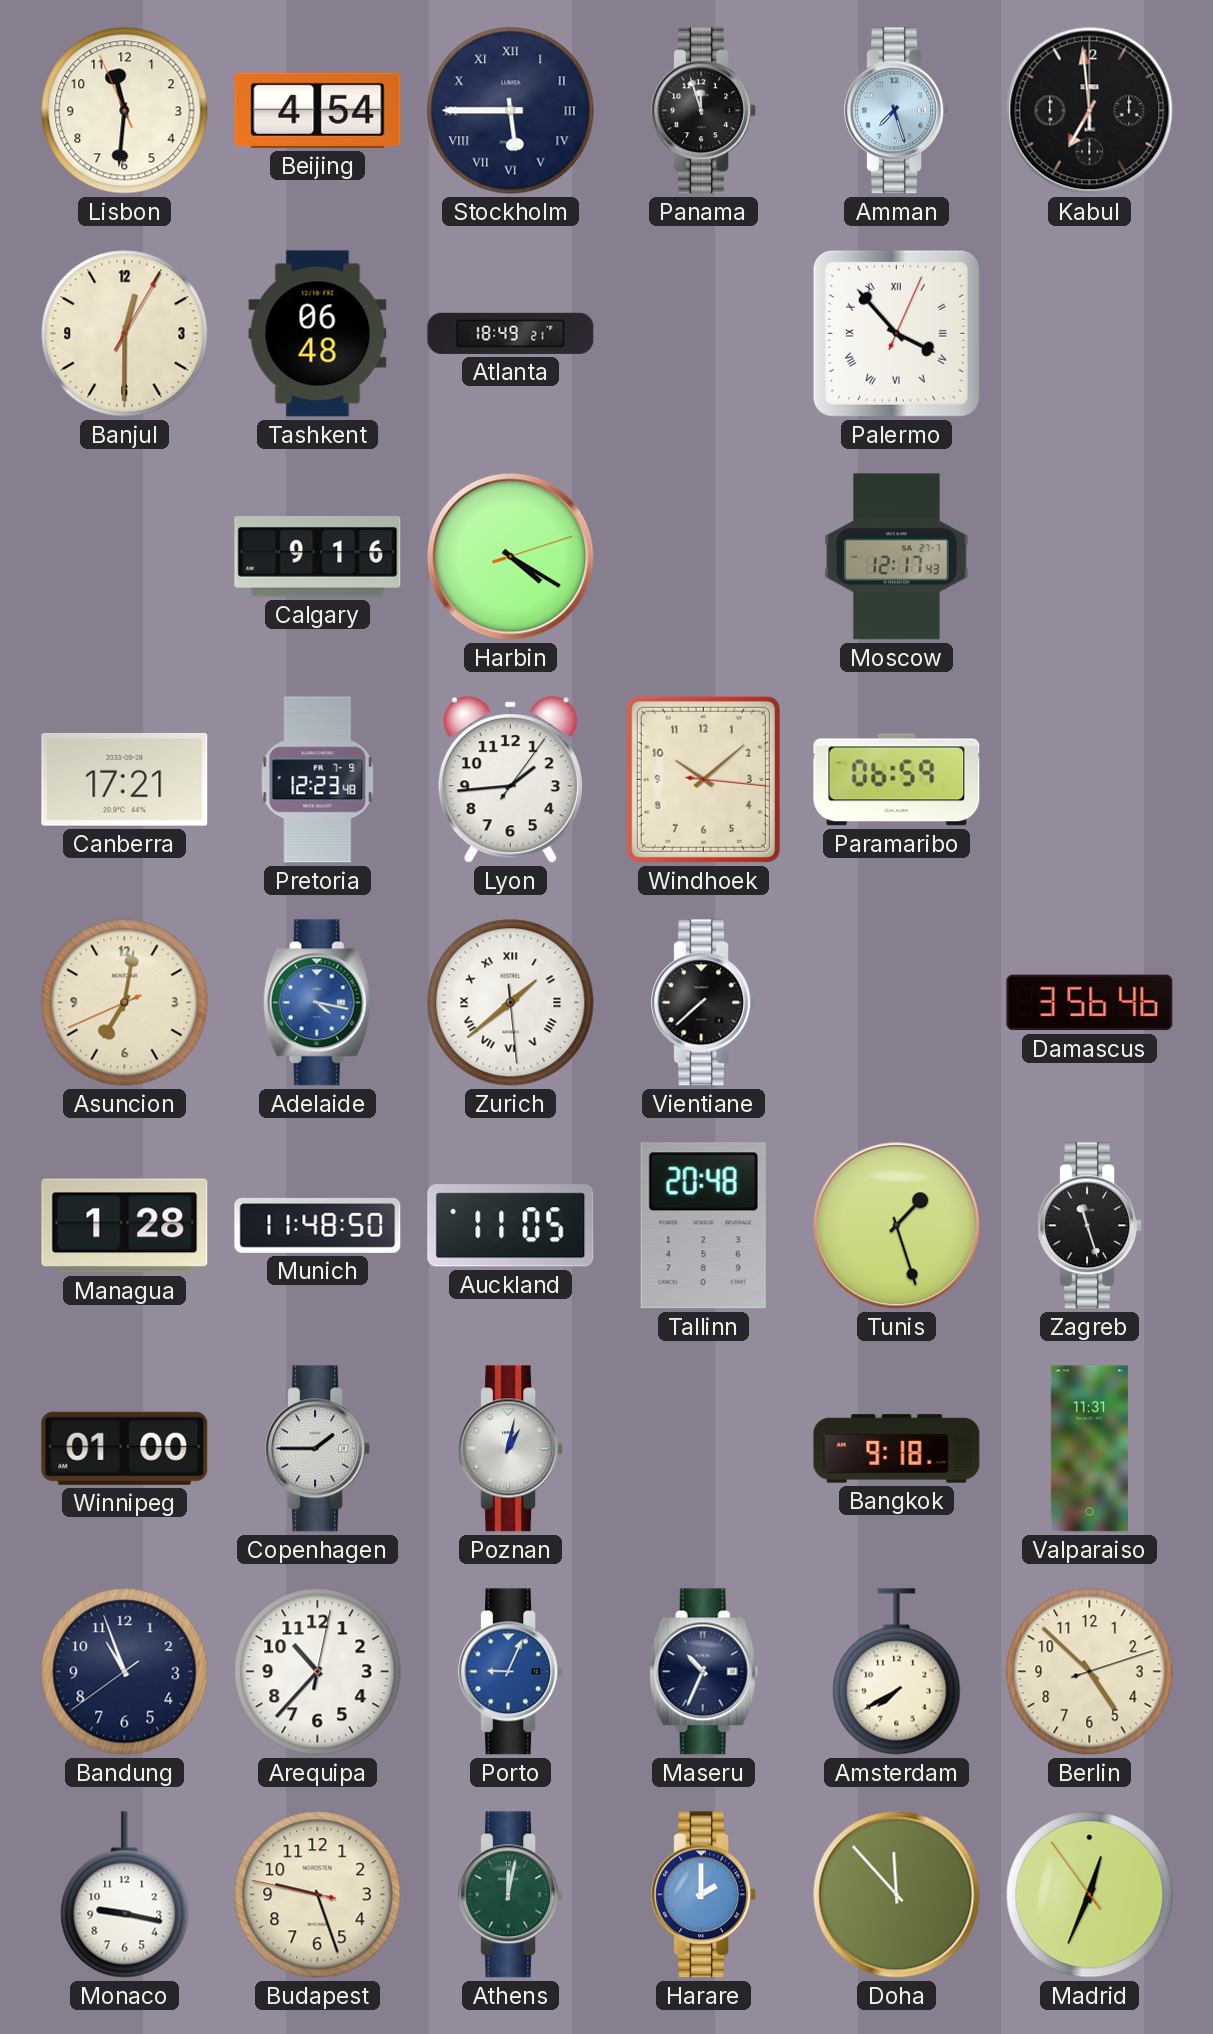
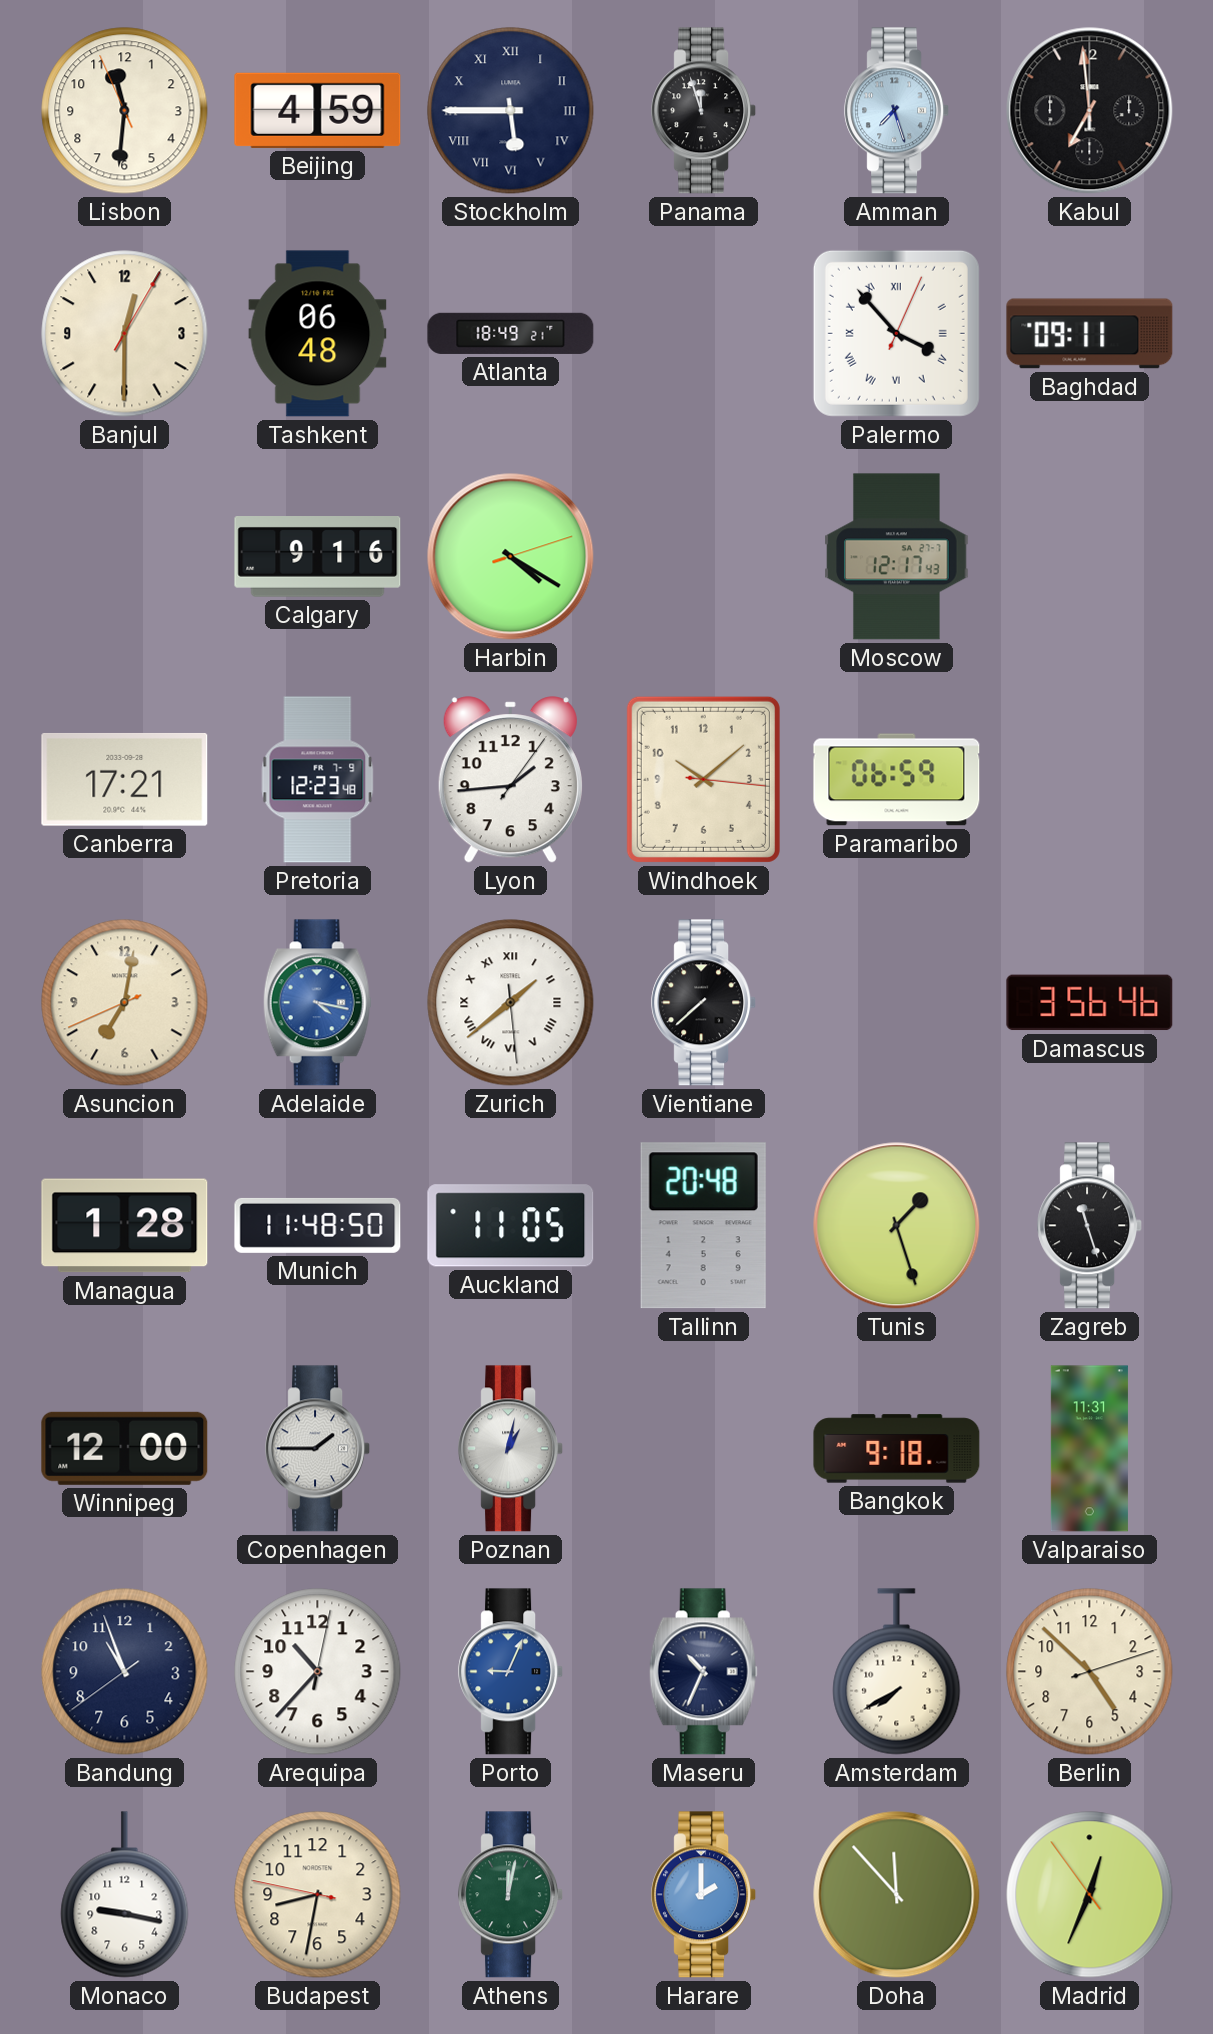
Beijing: 4:54 -> 4:59 (318, 110)
Baghdad: none -> 09:11 (1090, 334)
Winnipeg: 01:00 -> 12:00 (125, 1448)
Budapest: 9:26 -> 8:31 (318, 1895)
